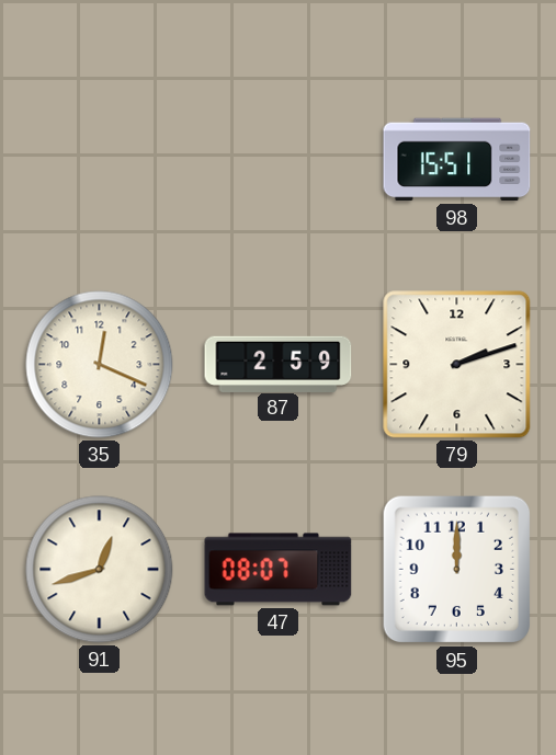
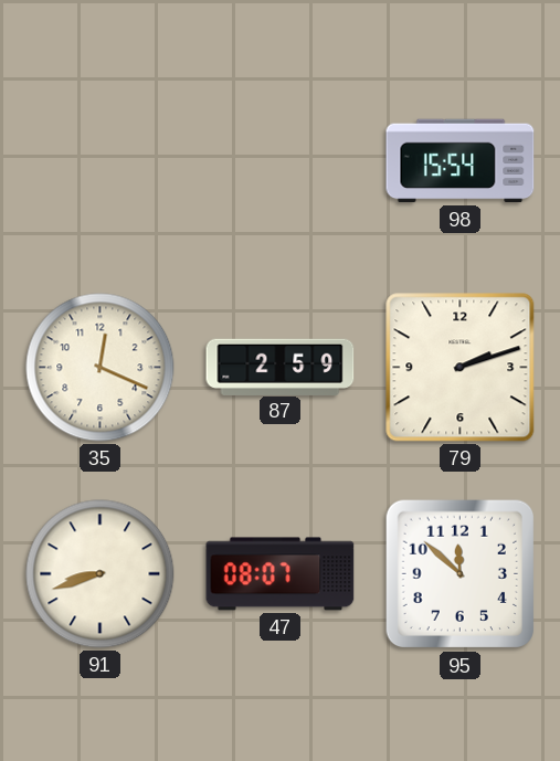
98: 15:51 -> 15:54 (461, 161)
91: 12:42 -> 8:42 (101, 574)
95: 12:00 -> 11:52 (459, 574)
